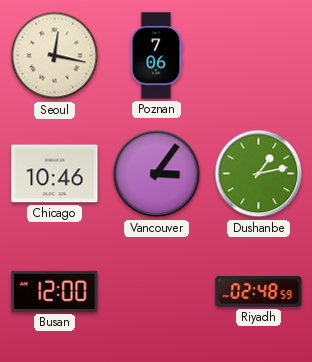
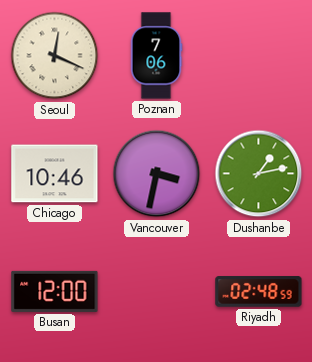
Seoul: 12:17 -> 12:19 (55, 56)
Vancouver: 3:06 -> 3:32 (157, 174)
